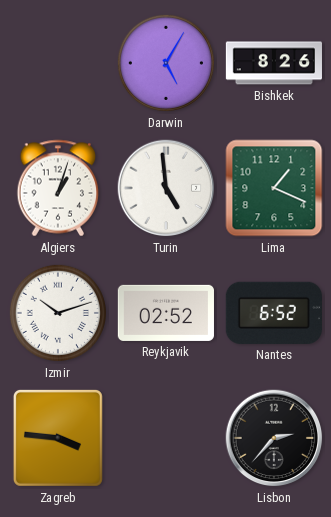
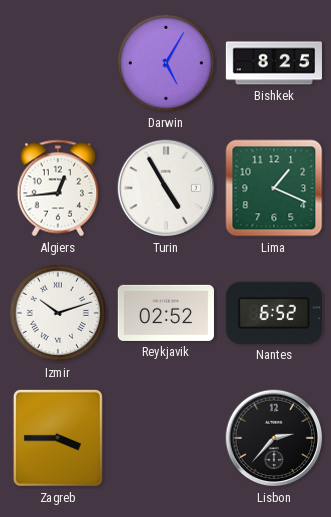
Bishkek: 8:26 -> 8:25 (274, 63)
Algiers: 1:03 -> 12:44 (58, 188)
Turin: 4:59 -> 4:55 (166, 188)
Zagreb: 3:46 -> 3:45 (58, 438)
